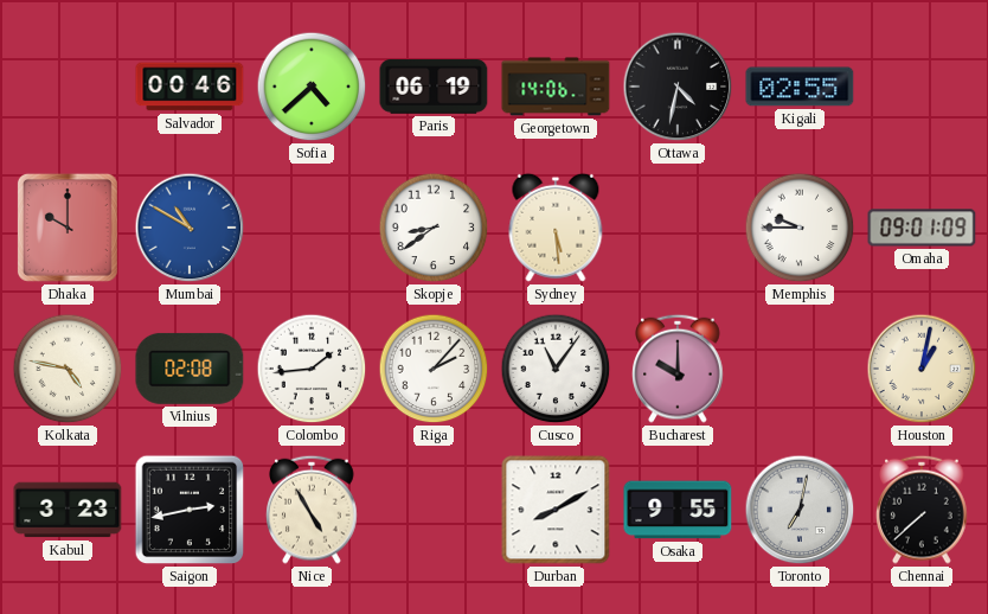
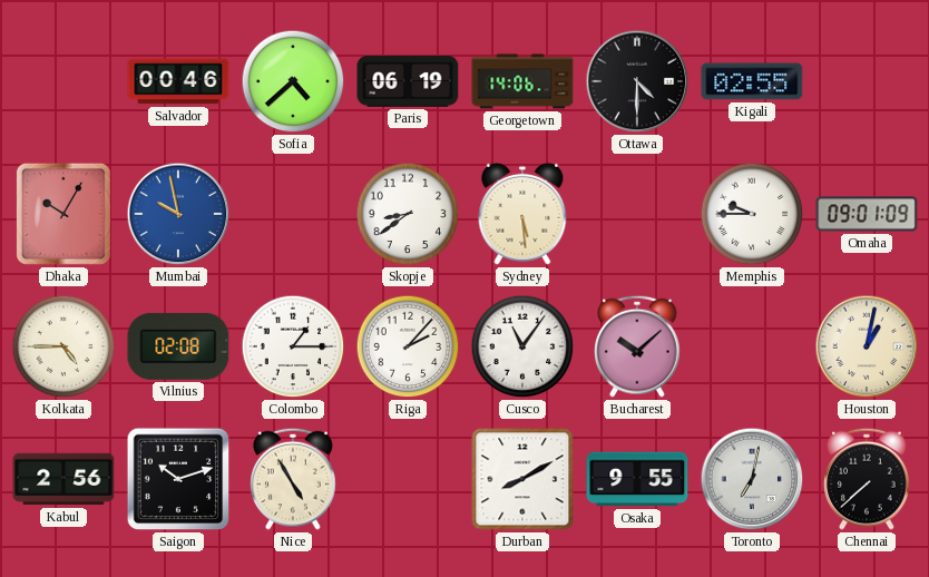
Ottawa: 4:32 -> 4:30 (637, 81)
Dhaka: 10:00 -> 10:05 (63, 214)
Mumbai: 10:50 -> 9:58 (178, 214)
Kolkata: 4:47 -> 4:45 (63, 346)
Colombo: 1:44 -> 1:15 (293, 346)
Bucharest: 10:00 -> 10:08 (637, 346)
Kabul: 3:23 -> 2:56 (63, 479)
Saigon: 2:43 -> 10:12 (178, 479)
